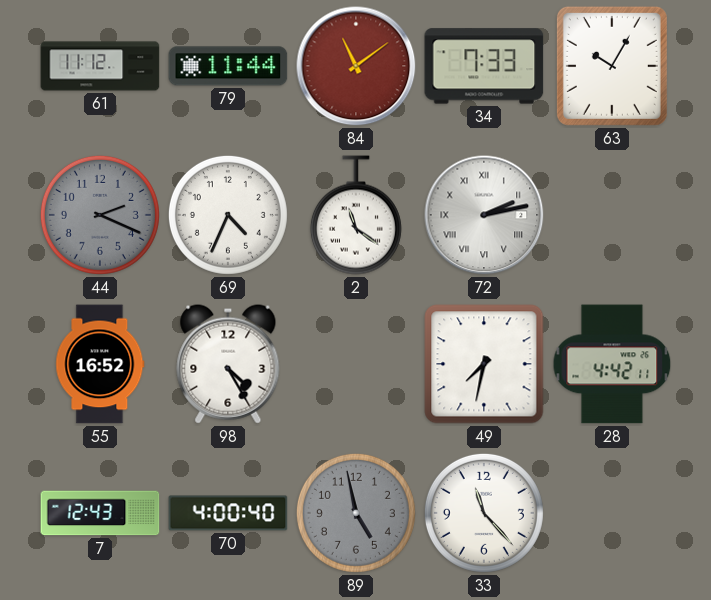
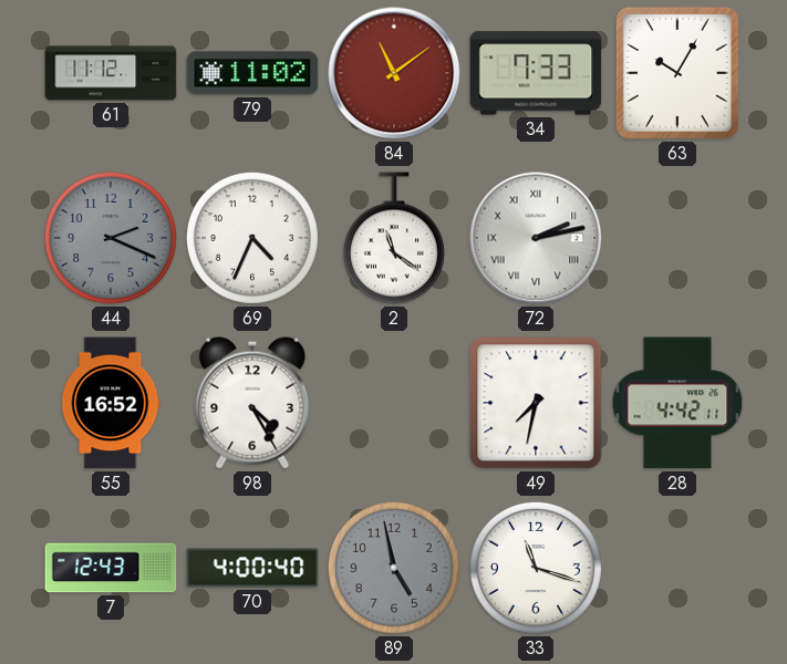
79: 11:44 -> 11:02 (252, 73)
33: 11:23 -> 11:18 (536, 568)
